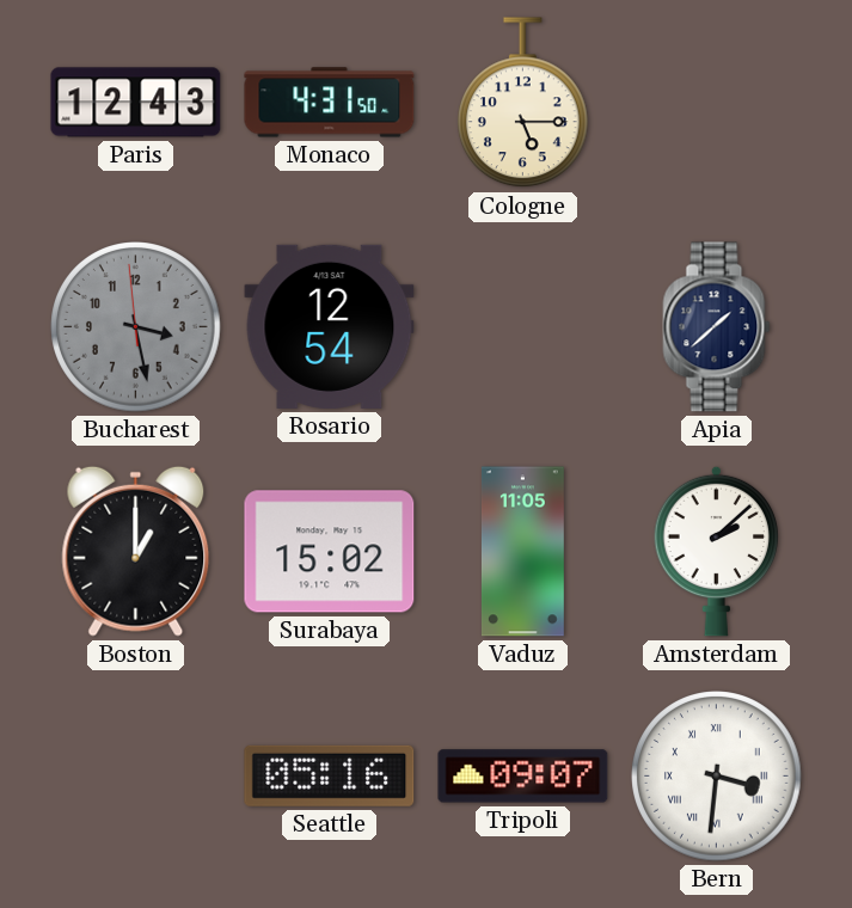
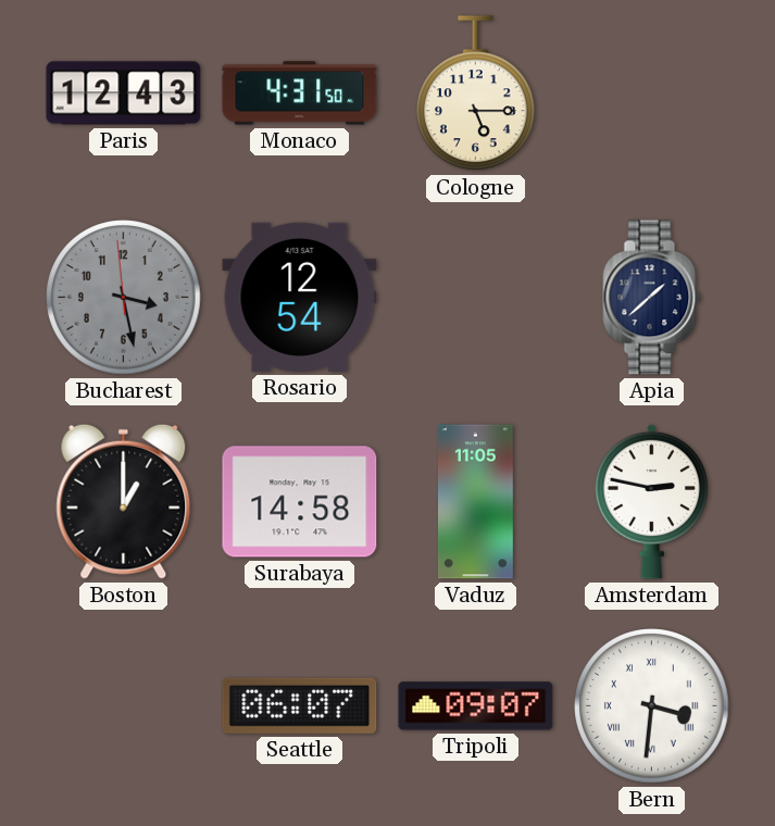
Surabaya: 15:02 -> 14:58 (300, 502)
Amsterdam: 2:08 -> 2:47 (652, 501)
Seattle: 05:16 -> 06:07 (300, 705)
